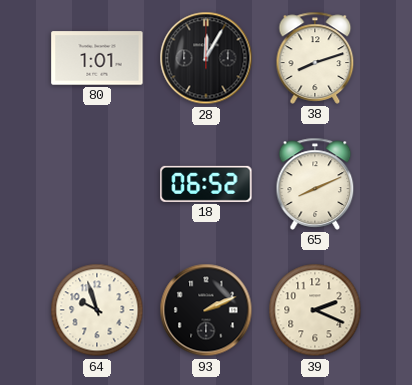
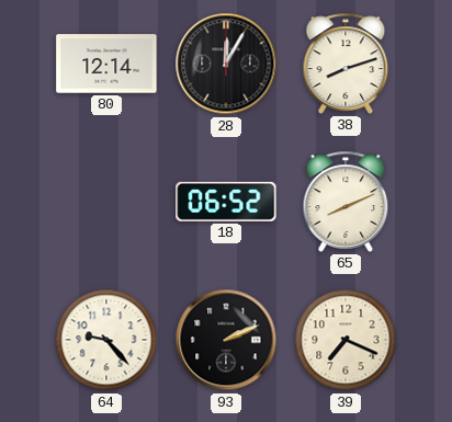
80: 1:01 -> 12:14 (106, 64)
64: 9:57 -> 9:23 (106, 340)
39: 2:19 -> 7:19 (346, 340)
